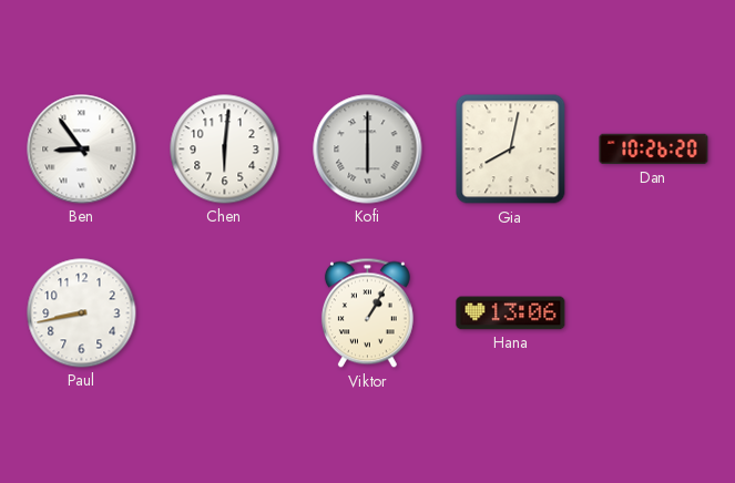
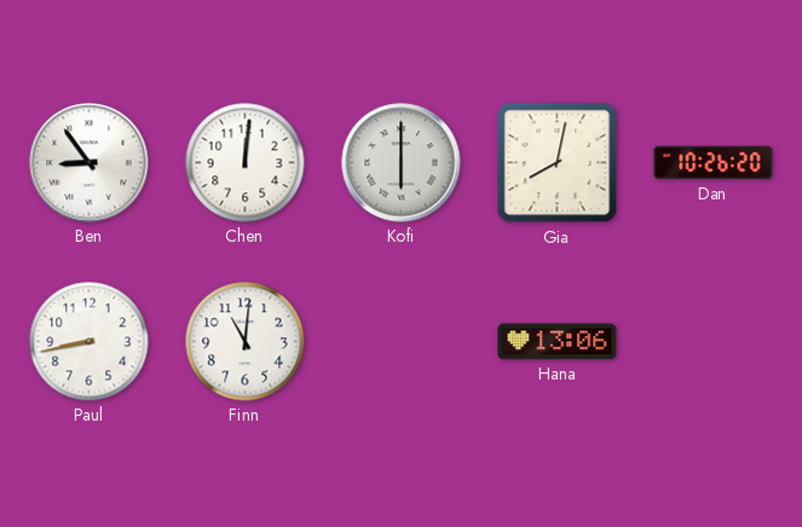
Chen: 6:01 -> 12:01 (246, 163)
Finn: none -> 11:01 (246, 342)
Viktor: 1:05 -> none (367, 314)
